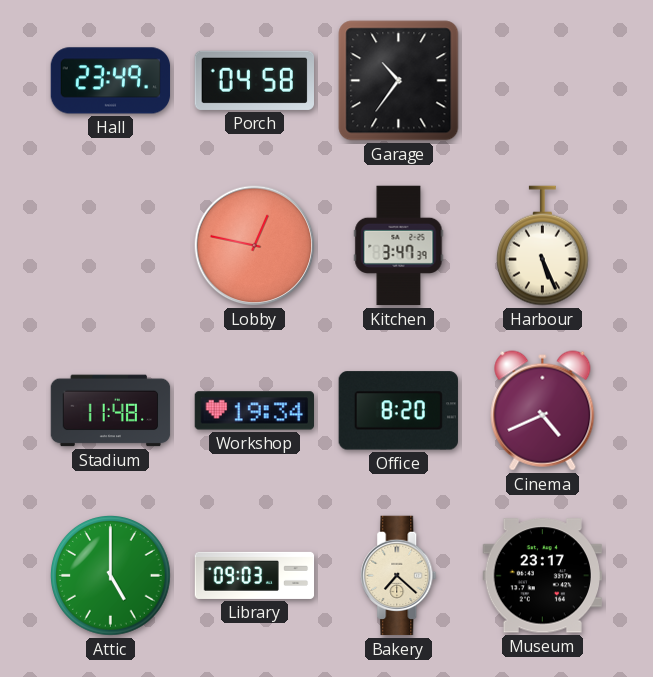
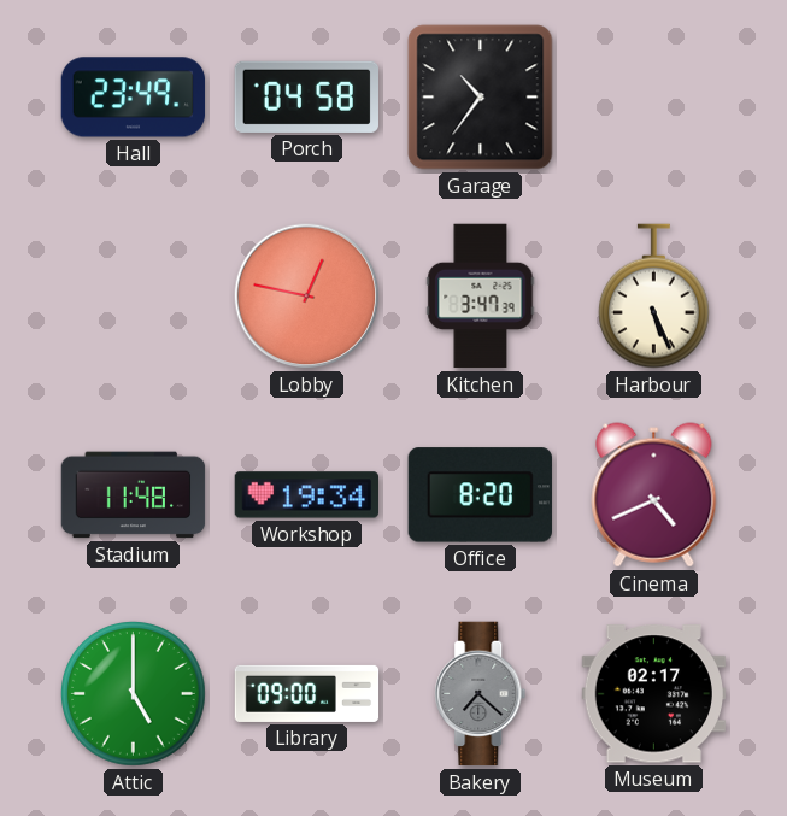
Library: 09:03 -> 09:00 (307, 693)
Bakery dial: cream -> grey (481, 694)
Museum: 23:17 -> 02:17 (653, 694)
